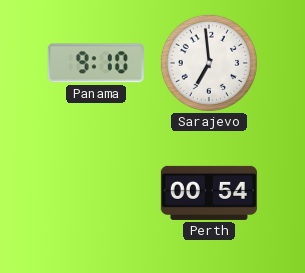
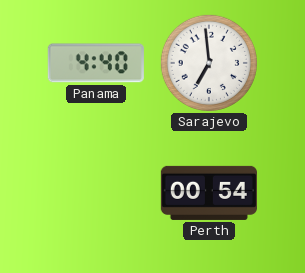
Panama: 9:10 -> 4:40 (96, 63)
